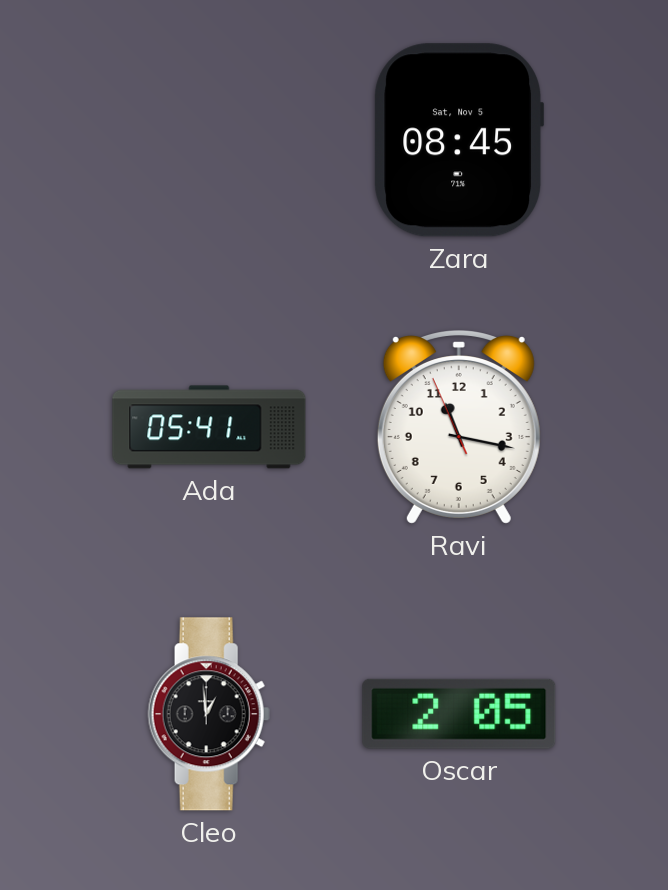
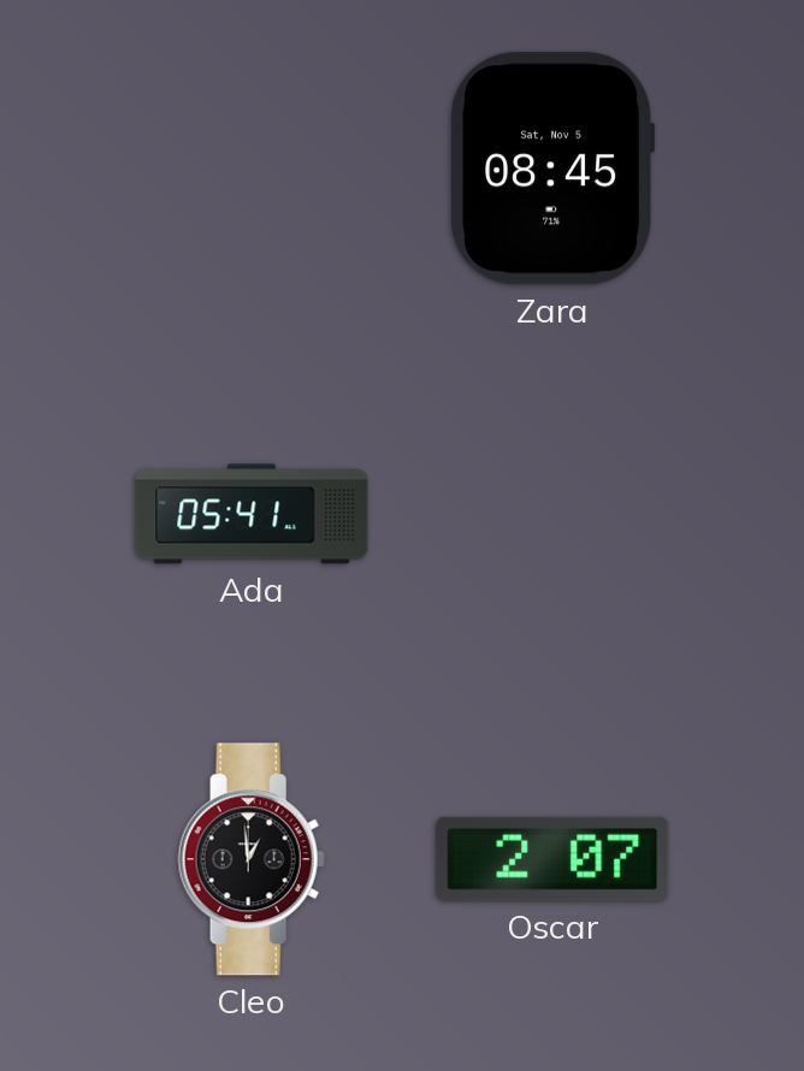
Ravi: 11:16 -> none (459, 428)
Oscar: 2:05 -> 2:07 (552, 859)
